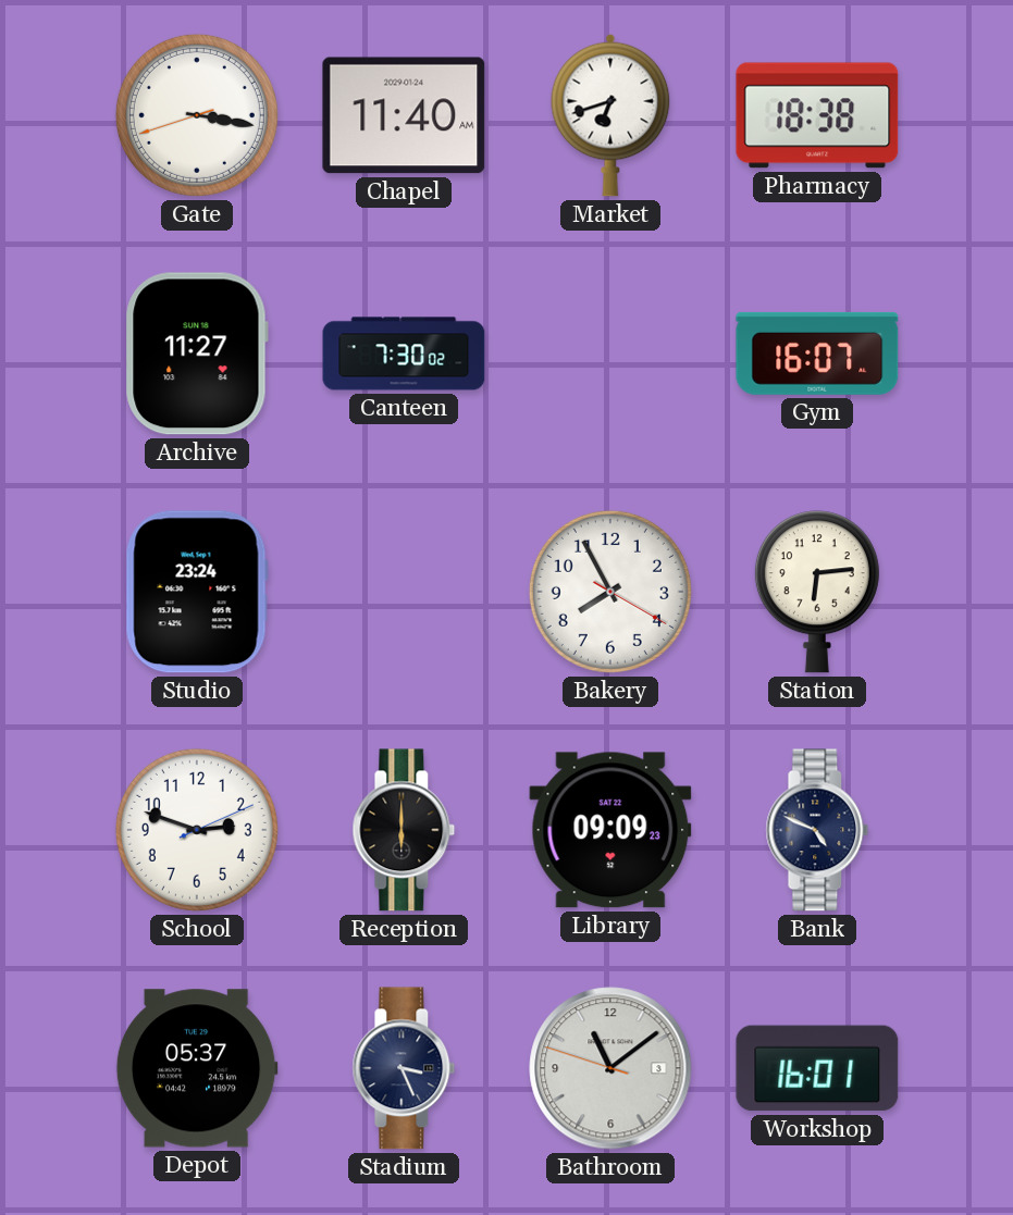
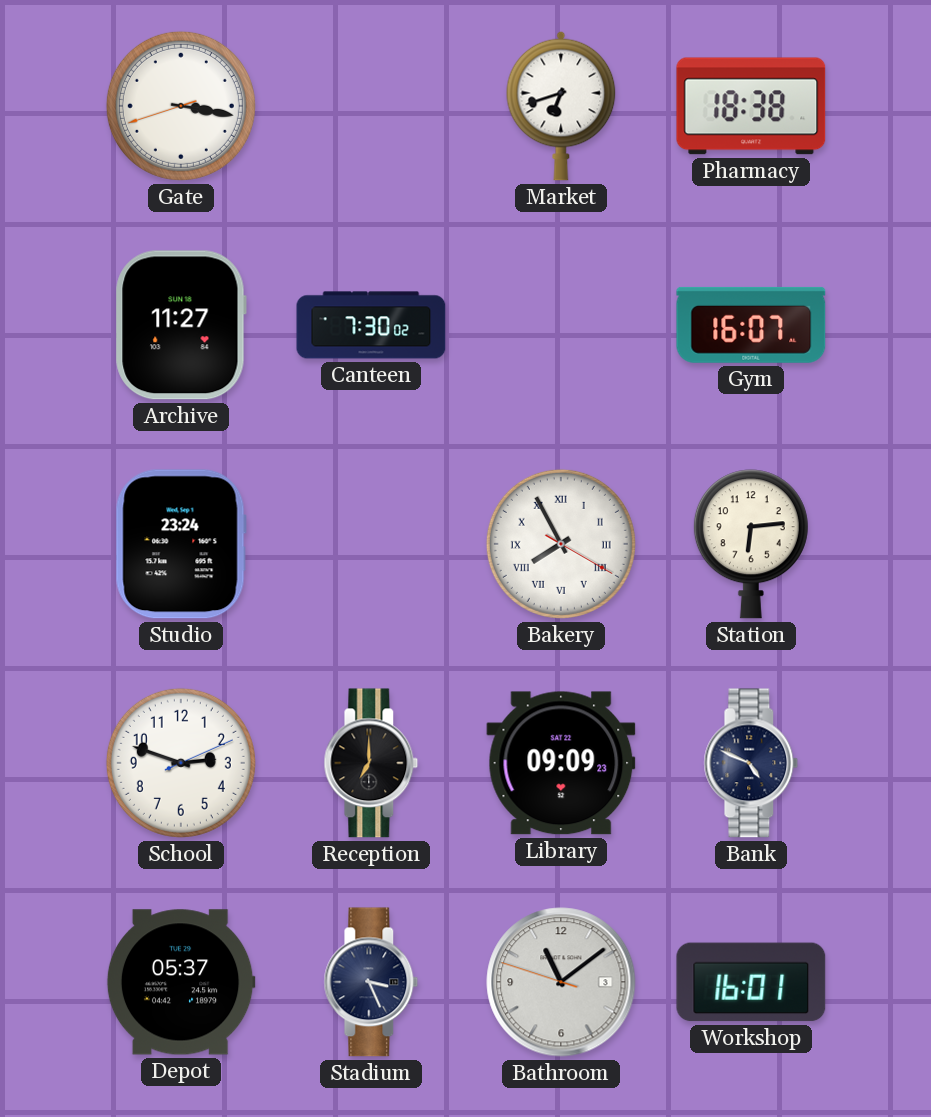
Chapel: 11:40 -> none (404, 115)
Bakery numerals: Arabic -> Roman (561, 544)
Reception: 6:00 -> 7:00 (371, 763)
